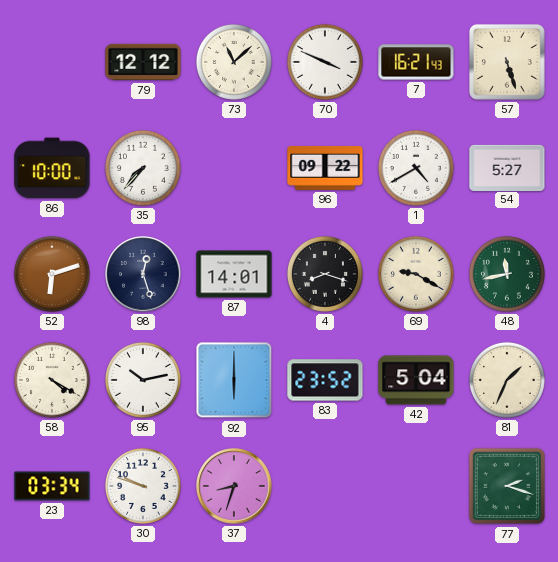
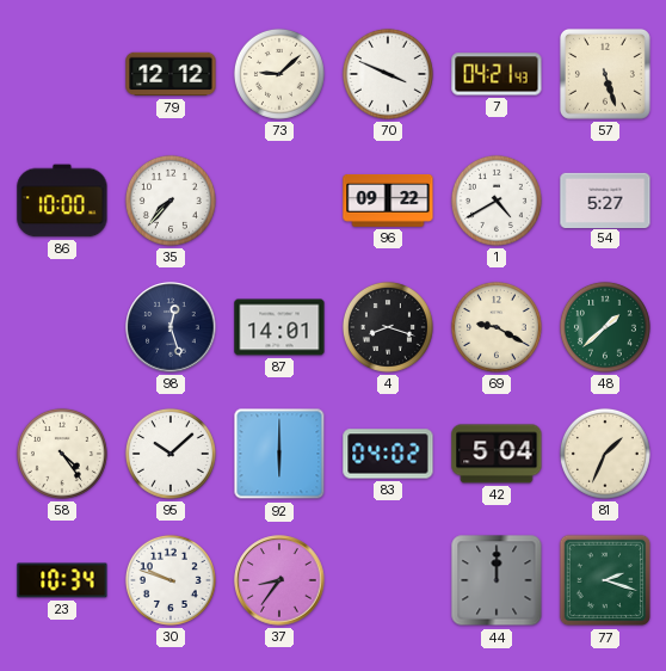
73: 11:08 -> 9:08 (279, 74)
7: 16:21 -> 04:21 (497, 74)
52: 6:12 -> none (52, 274)
48: 11:43 -> 1:38 (605, 327)
58: 4:20 -> 4:24 (62, 454)
95: 10:13 -> 10:08 (171, 454)
83: 23:52 -> 04:02 (388, 454)
23: 03:34 -> 10:34 (62, 580)
37: 8:33 -> 8:36 (279, 580)
44: none -> 12:00 (497, 580)
